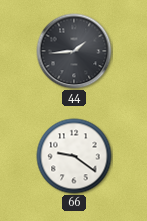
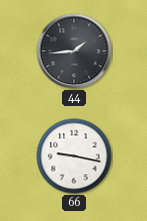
66: 9:21 -> 9:17 (74, 156)
